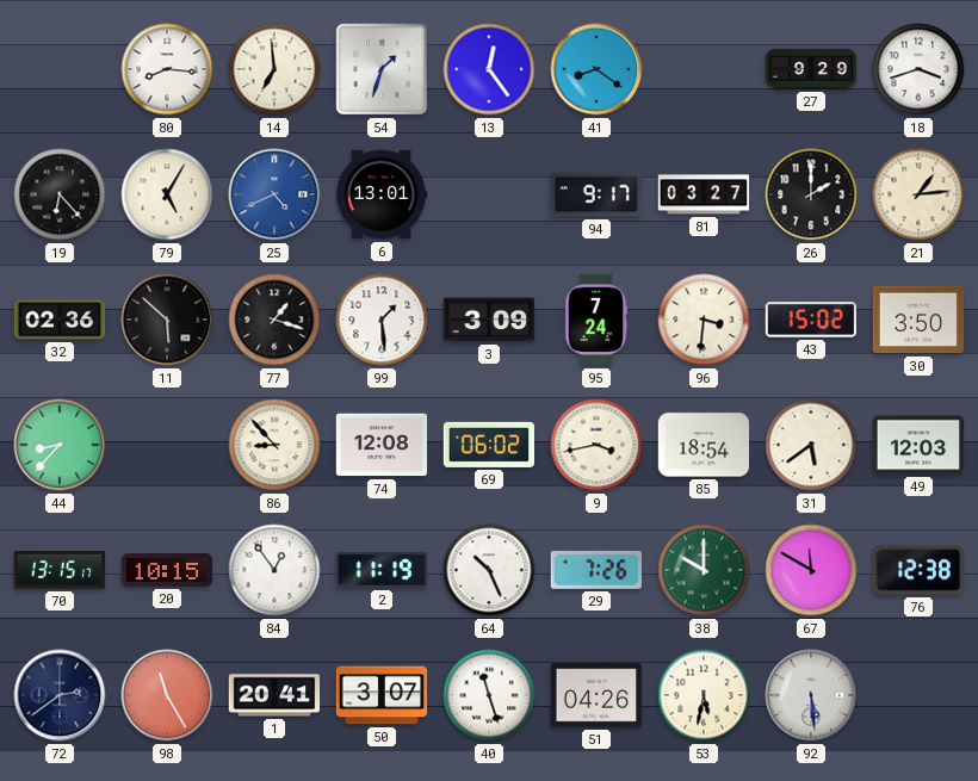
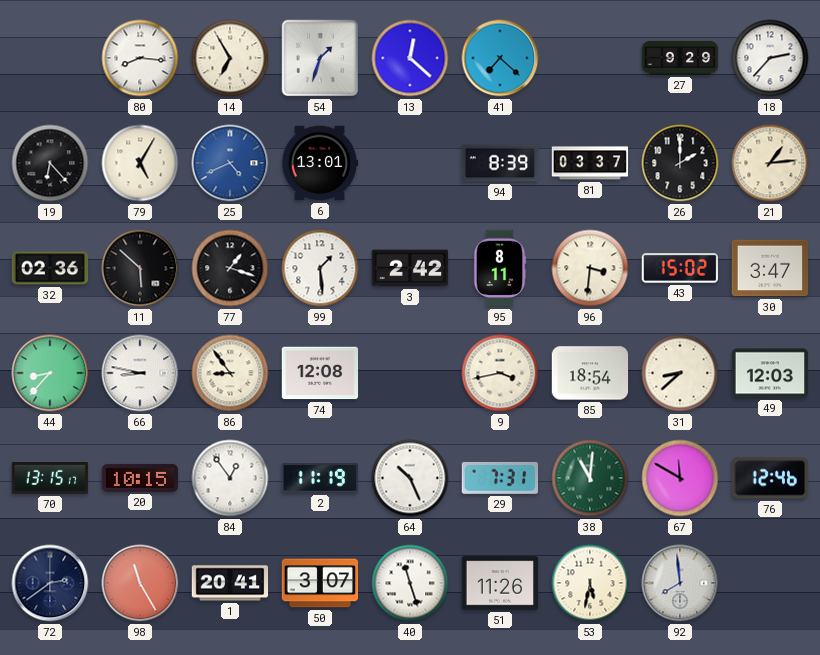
14: 6:59 -> 6:55 (230, 58)
13: 12:24 -> 12:22 (410, 58)
41: 8:21 -> 7:22 (500, 58)
18: 3:42 -> 2:37 (770, 58)
94: 9:17 -> 8:39 (500, 163)
81: 03:27 -> 03:37 (590, 163)
3: 3:09 -> 2:42 (410, 268)
95: 7:24 -> 8:11 (500, 268)
30: 3:50 -> 3:47 (770, 268)
66: none -> 8:47 (140, 373)
86: 8:53 -> 8:54 (230, 373)
69: 06:02 -> none (489, 445)
31: 5:39 -> 8:38 (680, 373)
29: 7:26 -> 7:31 (499, 478)
38: 10:00 -> 11:01 (590, 478)
76: 12:38 -> 12:46 (769, 478)
51: 04:26 -> 11:26 (500, 583)
92: 5:29 -> 7:59 (680, 583)
